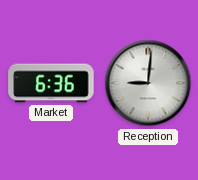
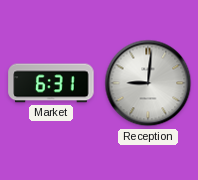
Market: 6:36 -> 6:31 (51, 83)
